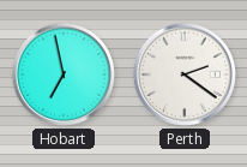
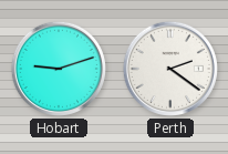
Hobart: 6:58 -> 9:12 (59, 69)
